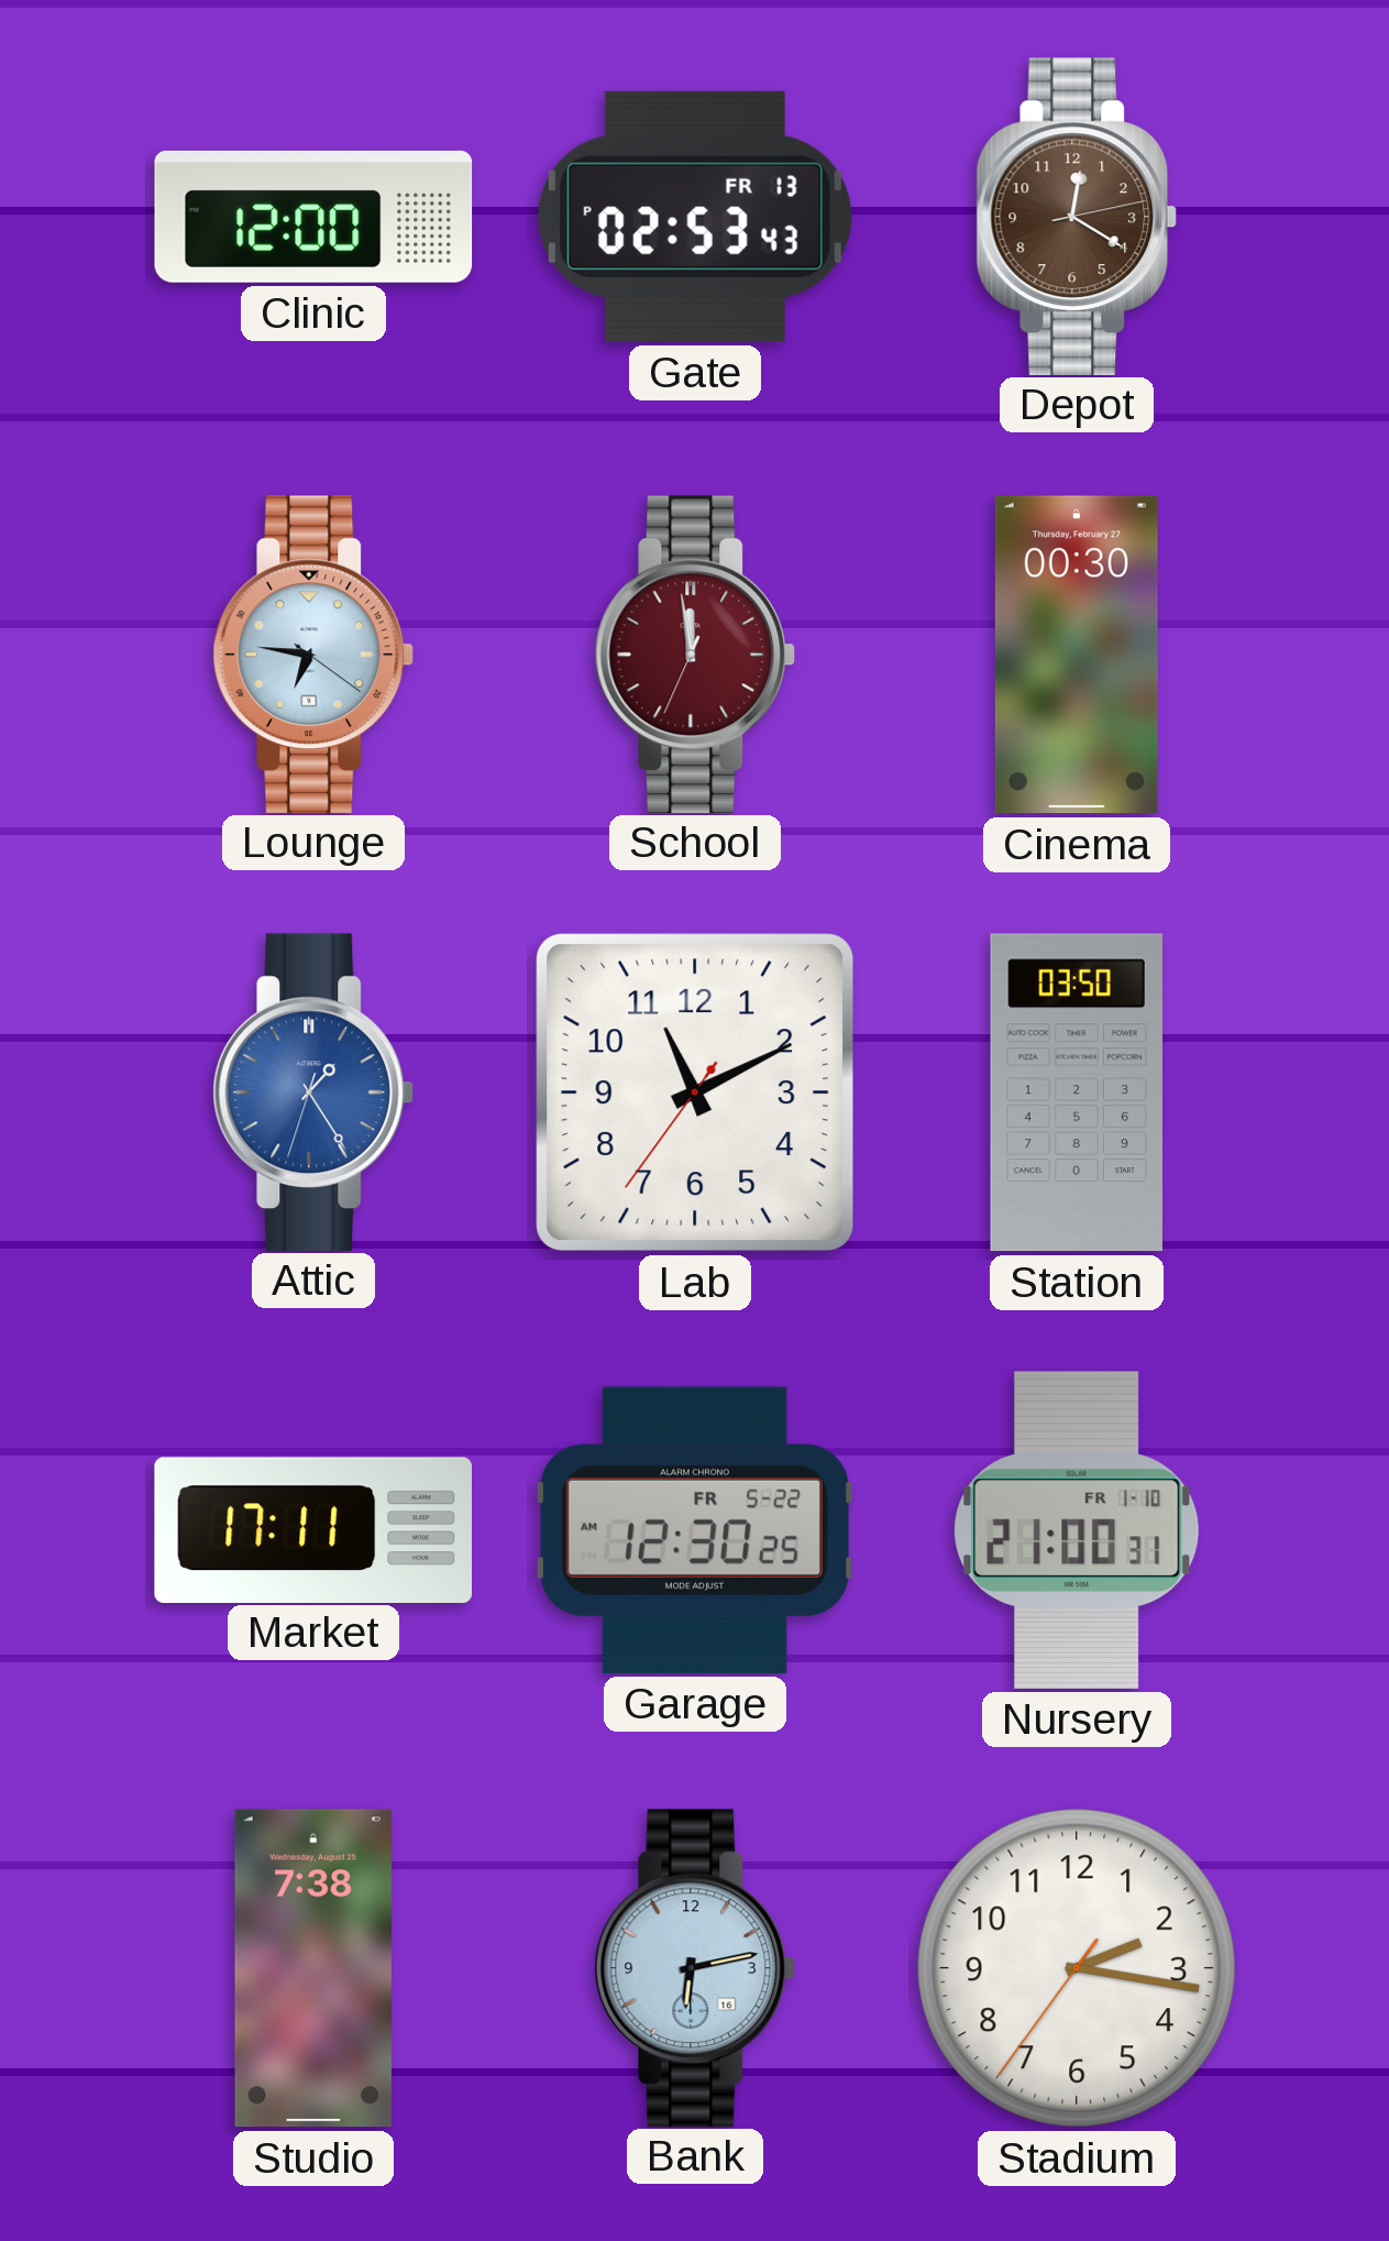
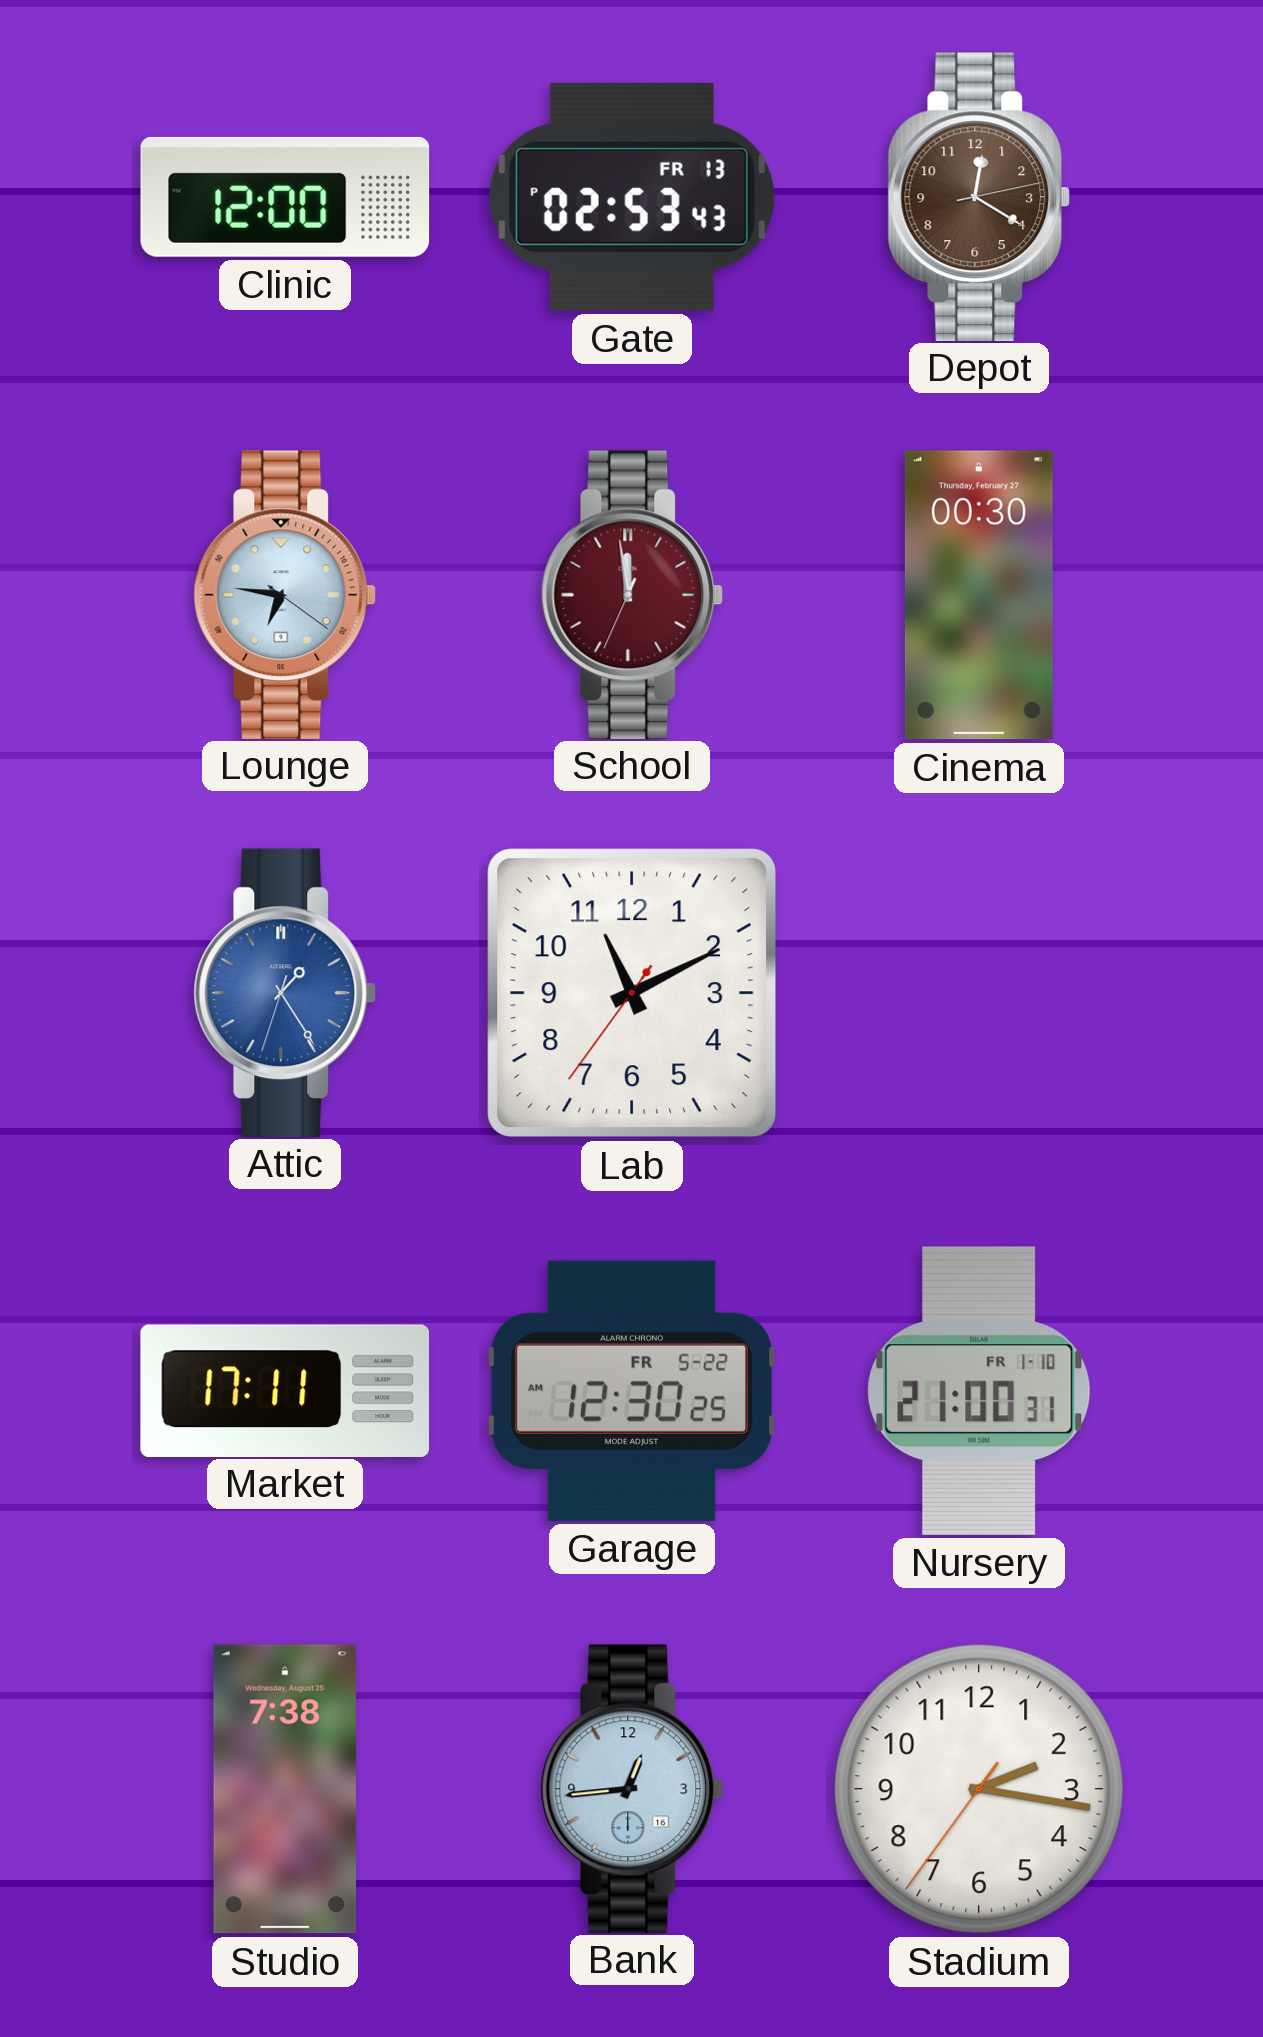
Station: 03:50 -> none (1076, 1092)
Bank: 6:13 -> 12:44 (632, 1788)
